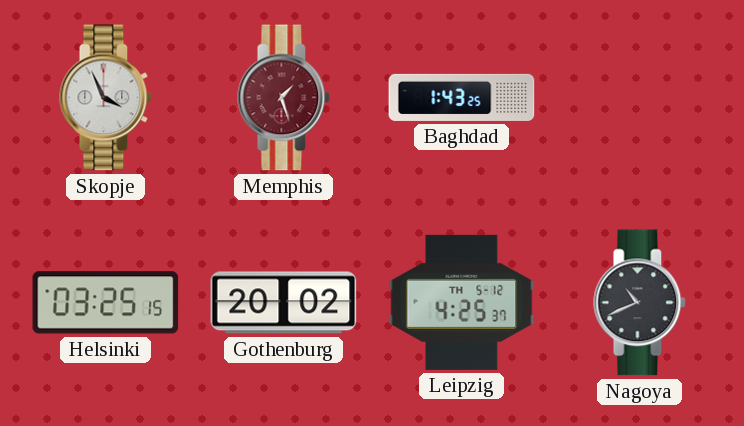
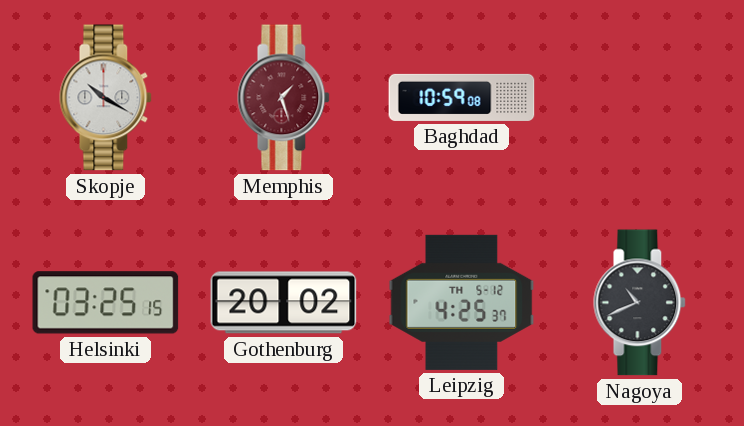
Skopje: 3:56 -> 10:20 (106, 98)
Baghdad: 1:43 -> 10:59 (462, 97)
